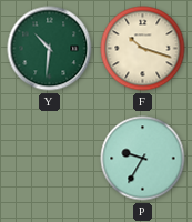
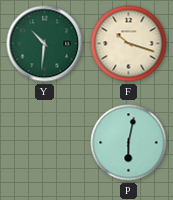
P: 9:35 -> 6:02 (129, 143)
